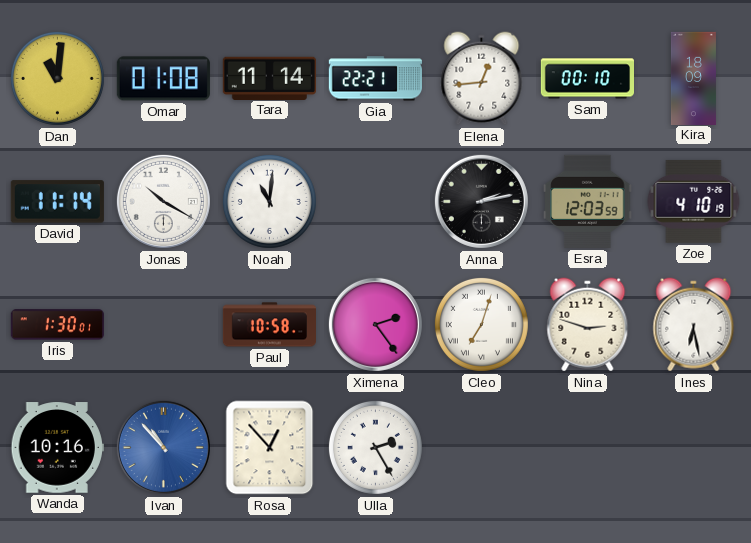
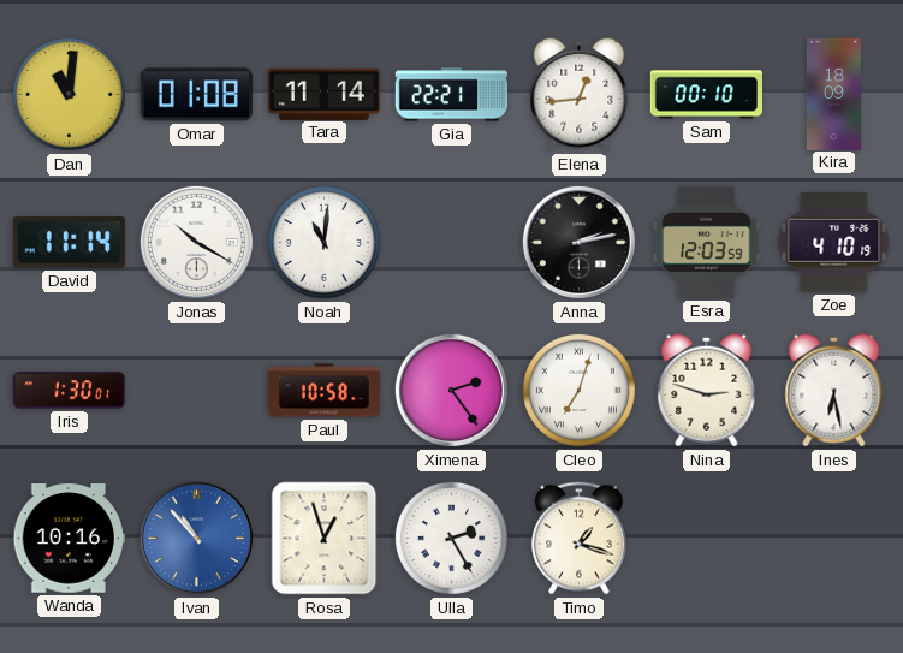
Rosa: 12:53 -> 12:57 (325, 539)
Timo: none -> 1:18 (580, 539)
